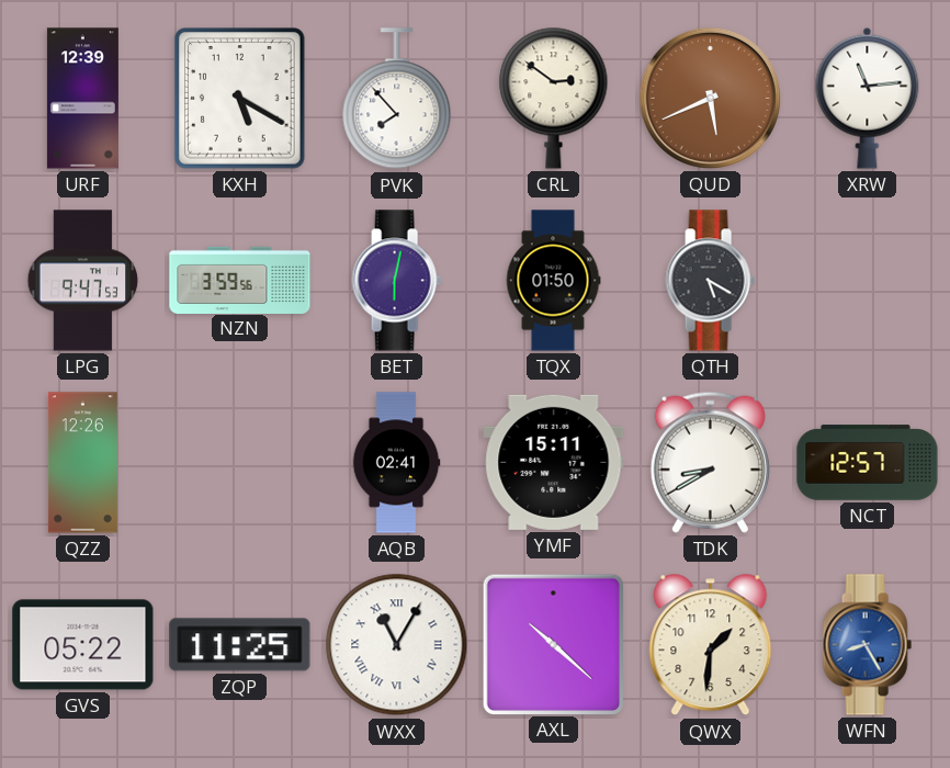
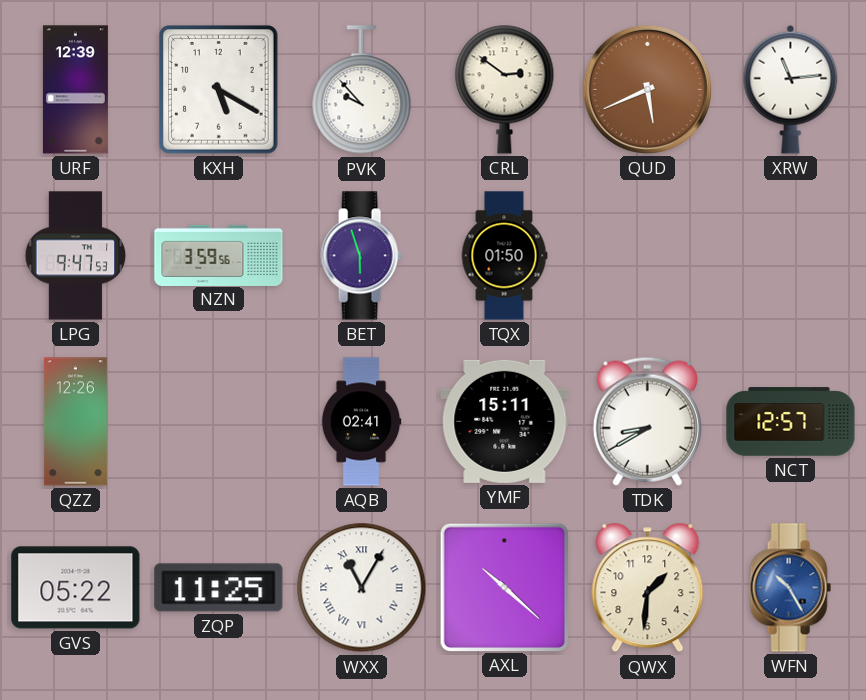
PVK: 7:53 -> 9:53 (362, 90)
BET: 6:02 -> 5:57 (361, 256)
QTH: 5:20 -> none (710, 281)
WFN: 8:25 -> 10:25 (790, 588)
